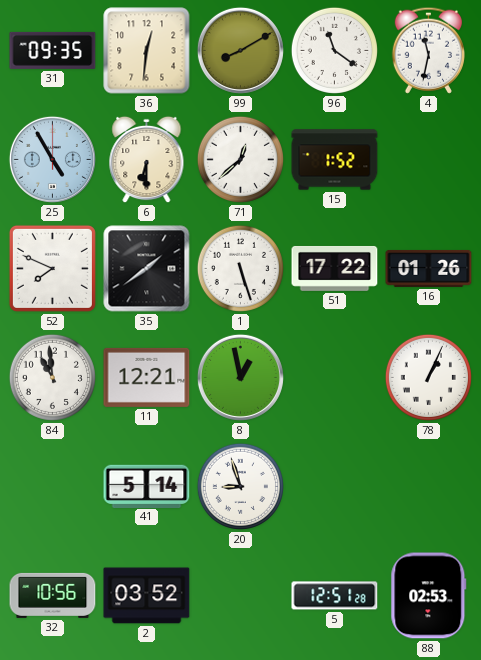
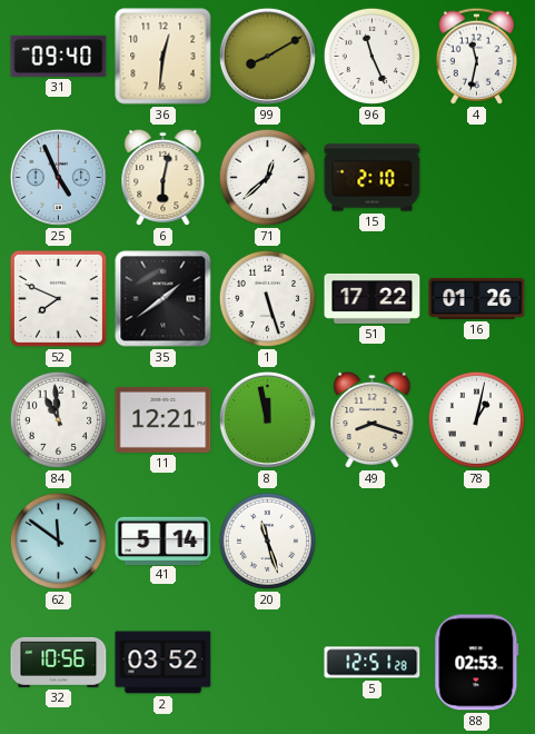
31: 09:35 -> 09:40 (59, 56)
96: 11:21 -> 11:26 (371, 56)
25: 4:55 -> 4:56 (58, 177)
6: 6:30 -> 6:02 (164, 178)
15: 1:52 -> 2:10 (373, 178)
8: 12:58 -> 11:58 (267, 419)
49: none -> 8:18 (373, 420)
78: 1:04 -> 1:02 (476, 419)
62: none -> 11:51 (58, 540)
20: 8:57 -> 11:27 (267, 540)
